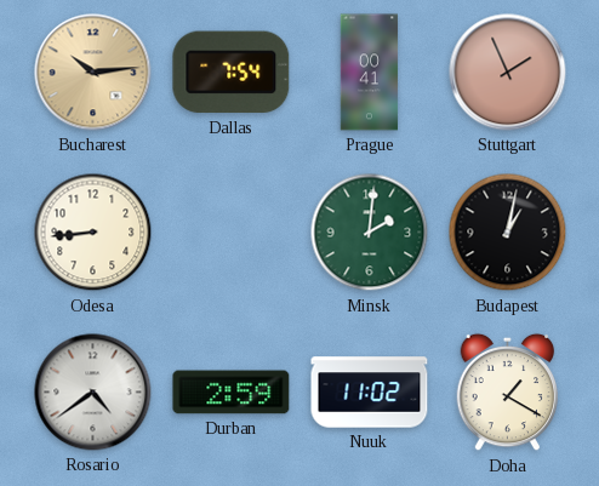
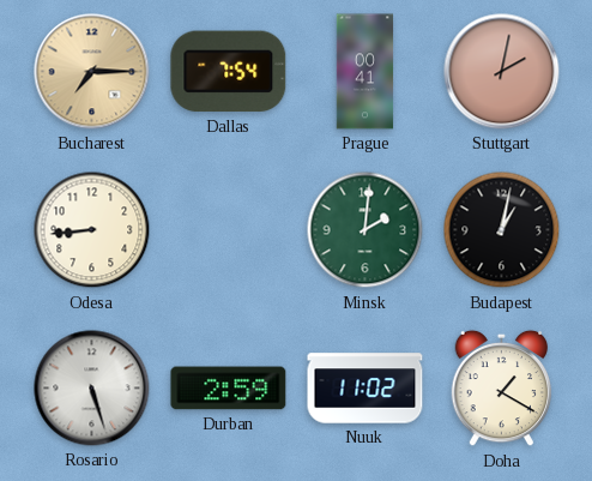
Bucharest: 10:14 -> 7:15 (92, 72)
Stuttgart: 1:56 -> 2:02 (502, 72)
Rosario: 4:39 -> 5:27 (92, 389)
